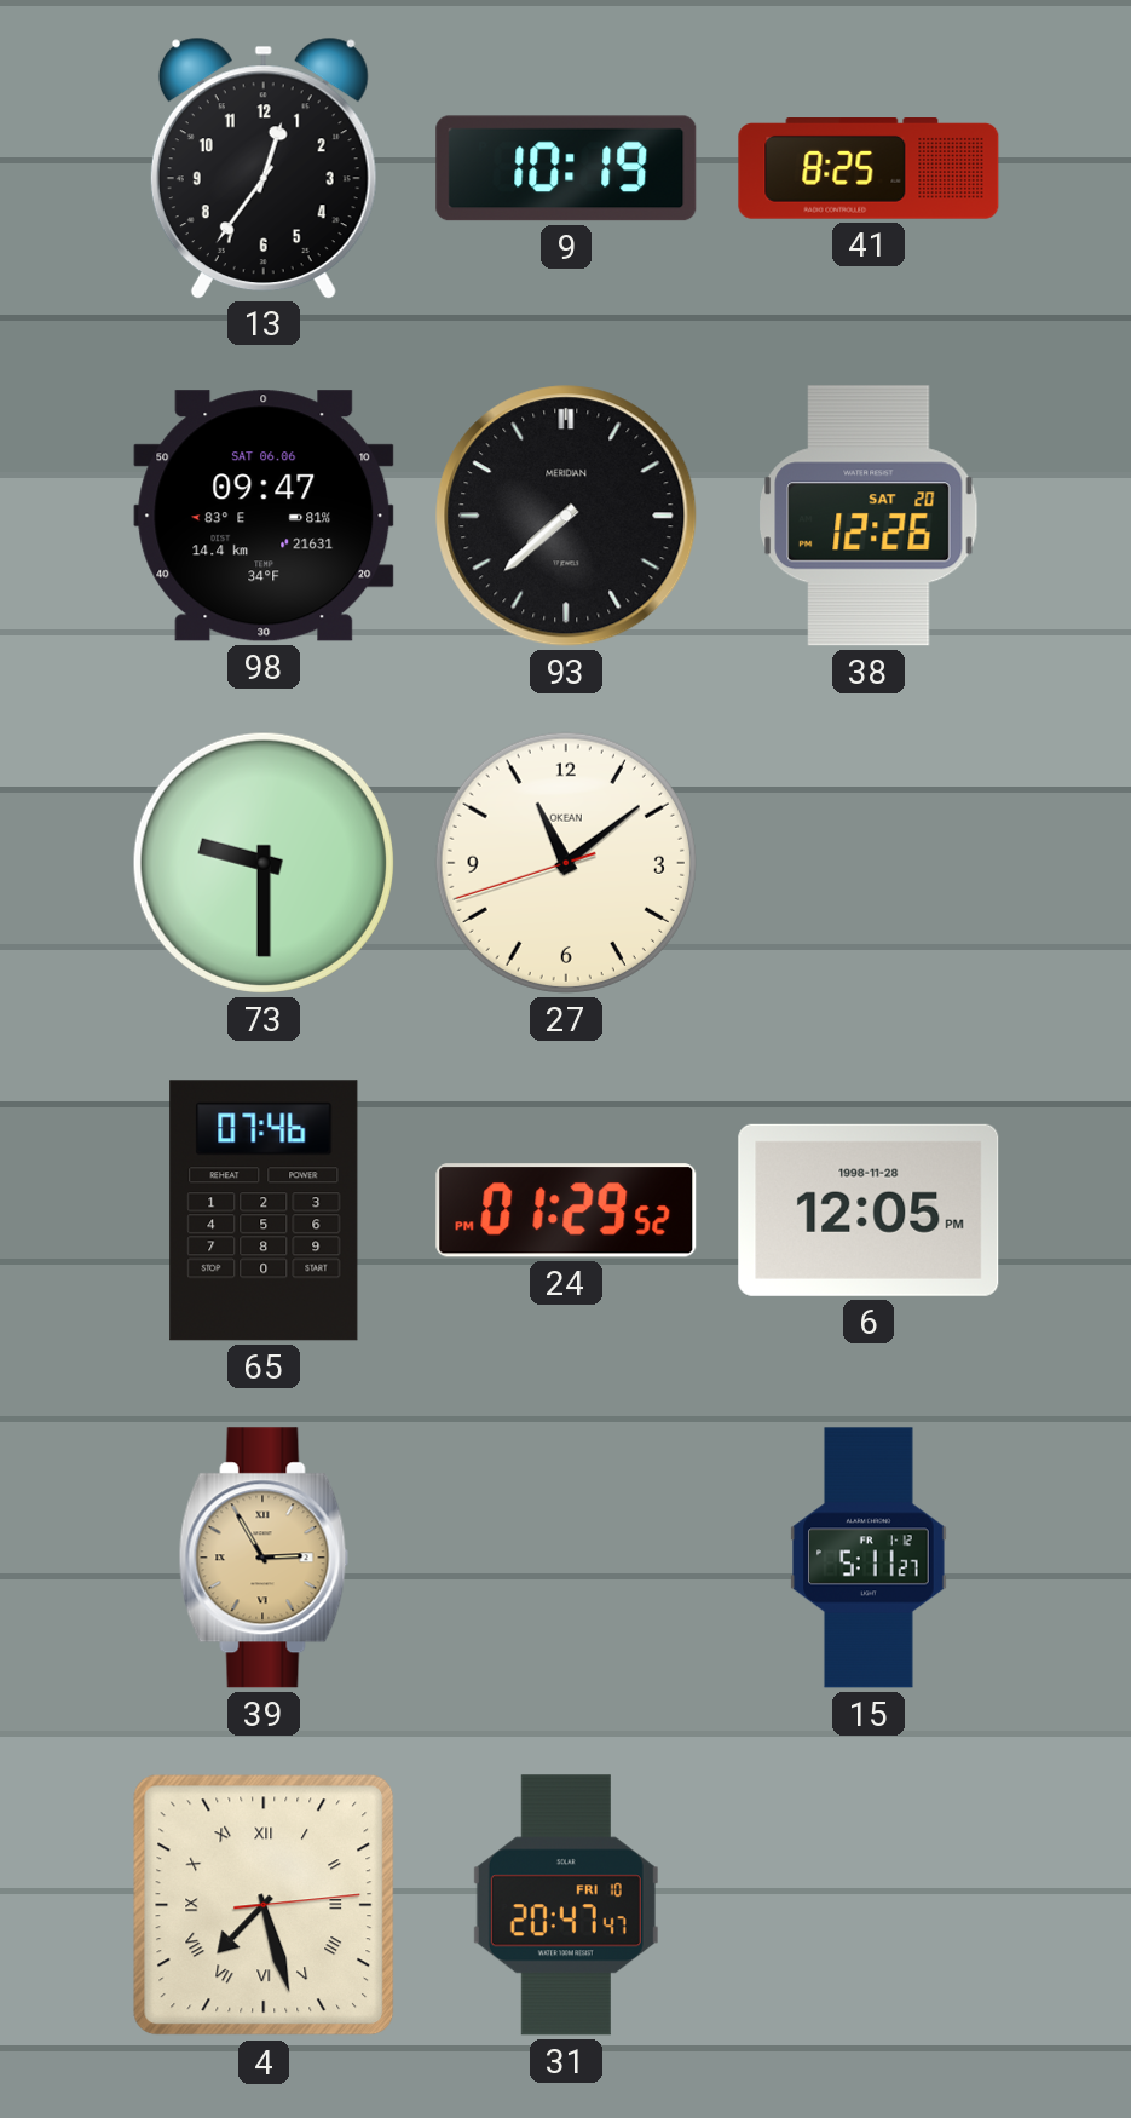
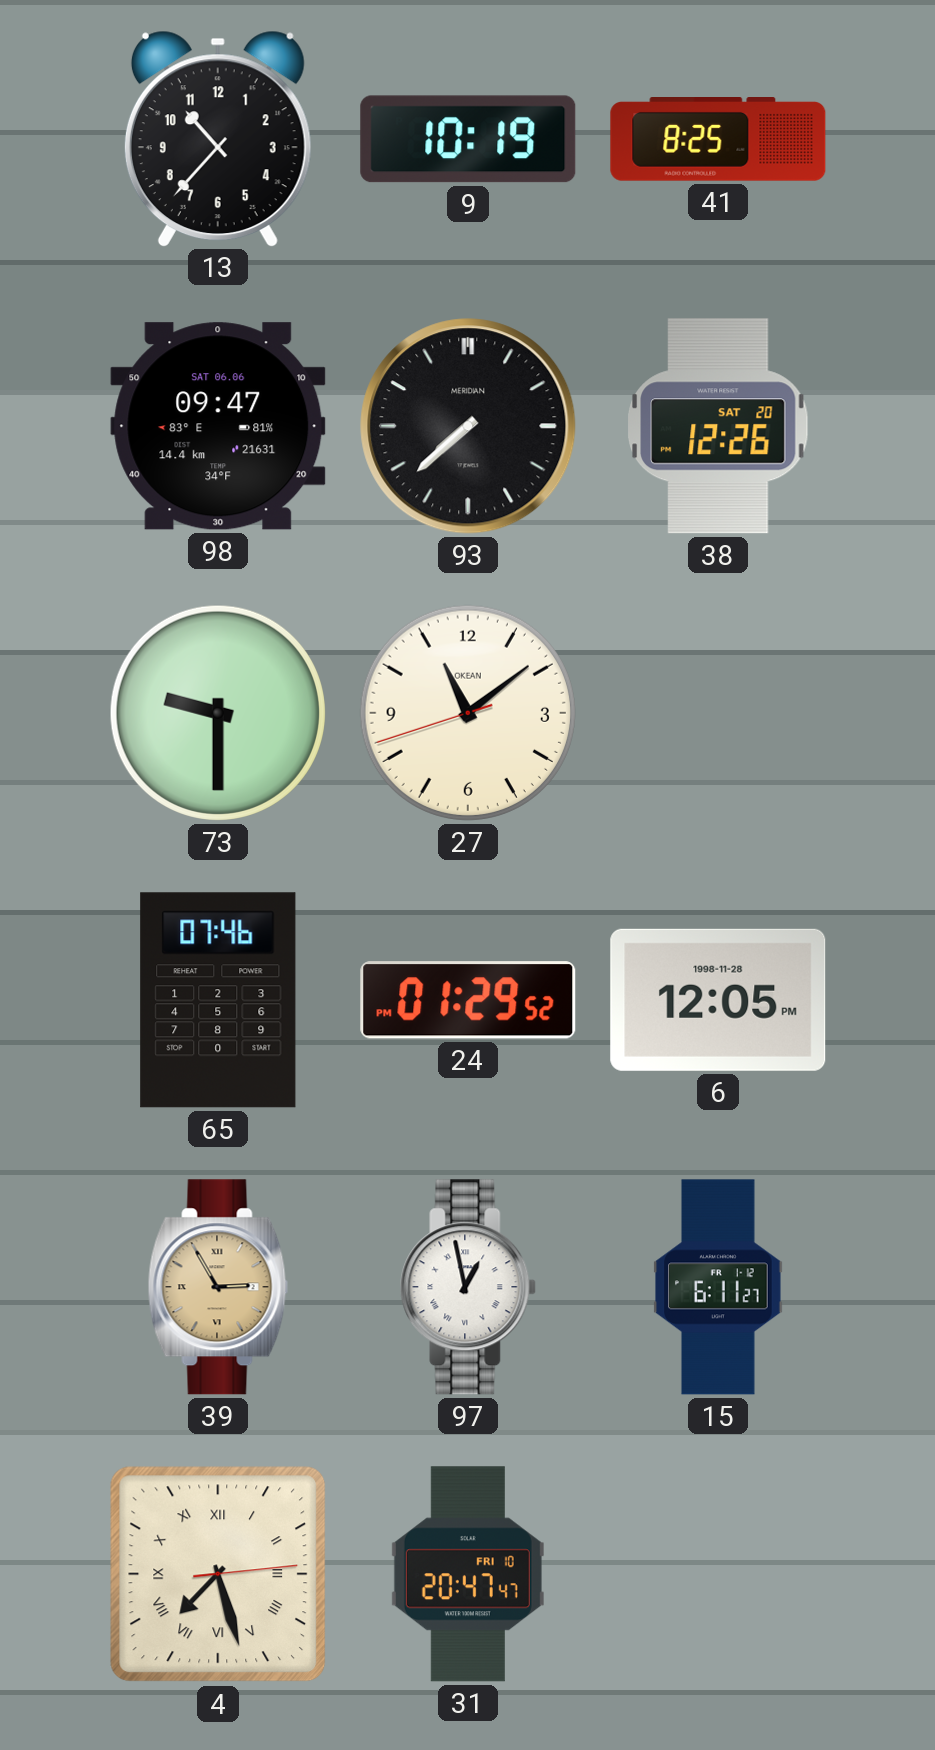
13: 12:36 -> 10:37 (218, 138)
97: none -> 12:58 (468, 1287)
15: 5:11 -> 6:11 (718, 1287)
